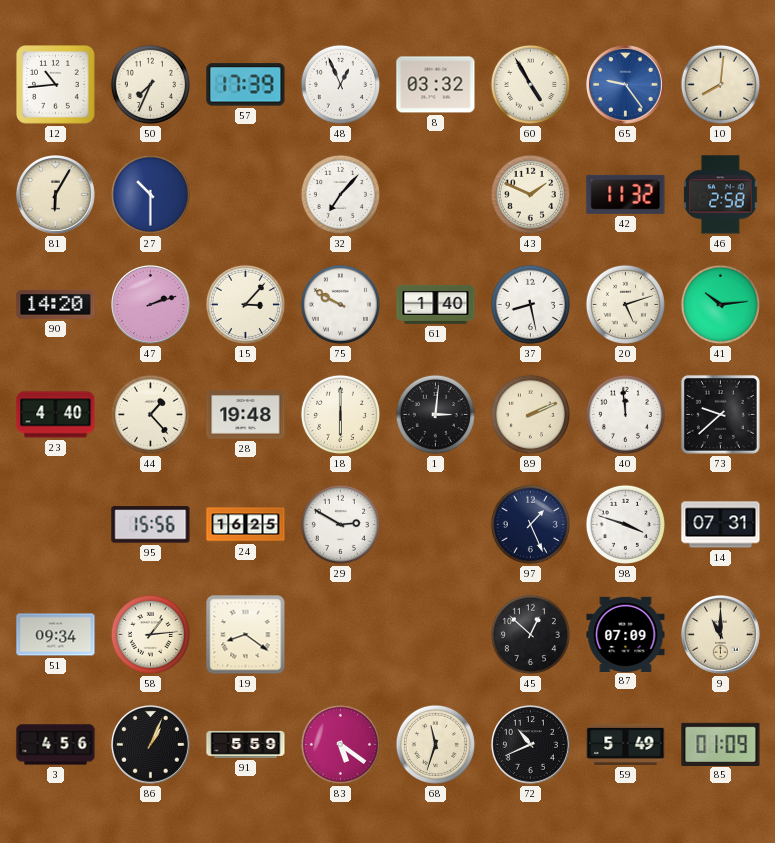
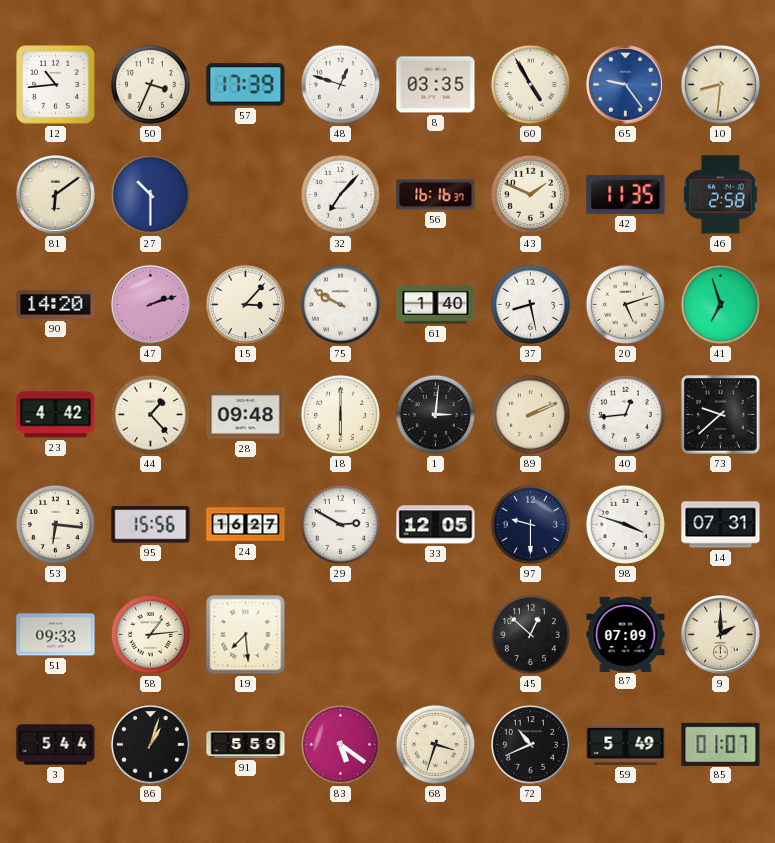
50: 7:34 -> 3:34 (150, 84)
48: 12:56 -> 12:48 (340, 84)
8: 03:32 -> 03:35 (436, 85)
10: 8:01 -> 8:31 (720, 84)
81: 6:05 -> 6:09 (56, 195)
56: none -> 16:16 (436, 195)
42: 11:32 -> 11:35 (626, 194)
41: 10:14 -> 6:57 (720, 304)
23: 4:40 -> 4:42 (56, 415)
28: 19:48 -> 09:48 (246, 415)
40: 11:59 -> 12:44 (625, 414)
53: none -> 6:16 (55, 524)
24: 16:25 -> 16:27 (246, 525)
33: none -> 12:05 (436, 525)
97: 1:26 -> 9:30 (530, 524)
51: 09:34 -> 09:33 (56, 635)
19: 8:21 -> 7:29 (246, 635)
9: 11:00 -> 2:00 (721, 635)
3: 4:56 -> 5:44 (56, 745)
86: 1:04 -> 1:03 (151, 745)
68: 11:33 -> 3:33 (435, 744)
85: 01:09 -> 01:07 (721, 744)
